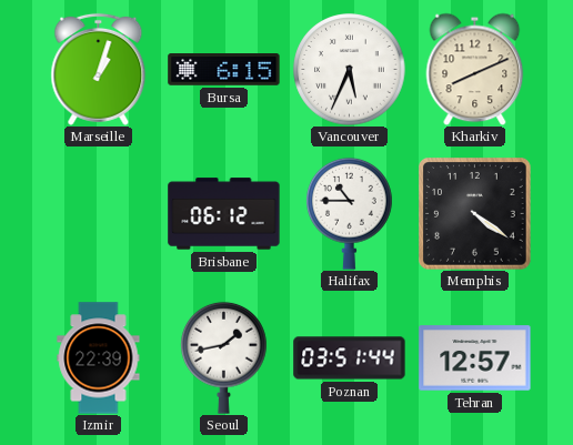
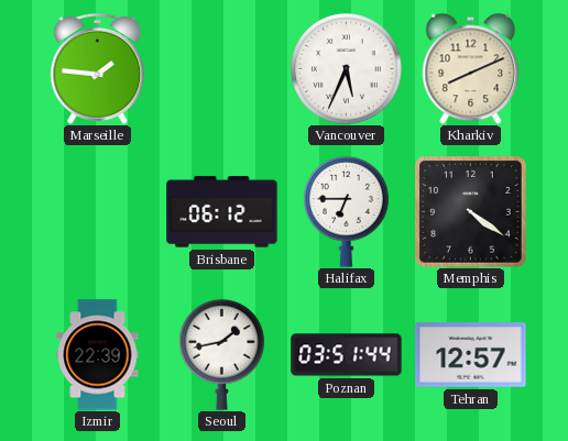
Marseille: 1:03 -> 1:46 (98, 68)
Bursa: 6:15 -> none (224, 70)
Halifax: 10:45 -> 6:45 (347, 211)
